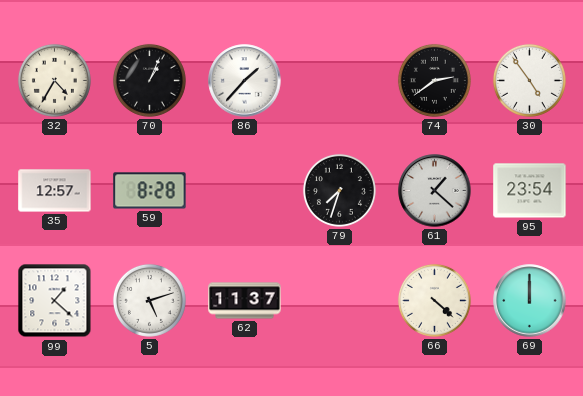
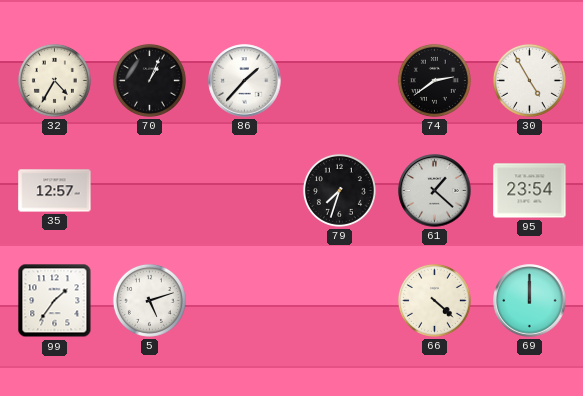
30: 4:54 -> 4:55 (529, 80)
59: 8:28 -> none (150, 191)
99: 1:22 -> 1:36 (55, 301)
62: 11:37 -> none (245, 301)
